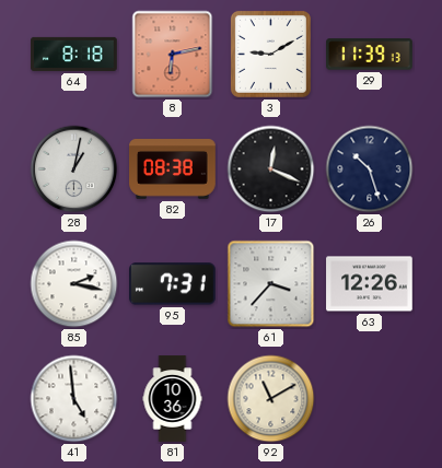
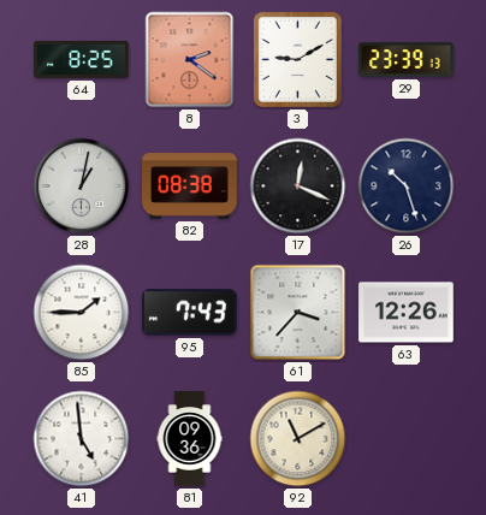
64: 8:18 -> 8:25 (82, 59)
8: 6:13 -> 2:21 (190, 60)
29: 11:39 -> 23:39 (407, 60)
85: 2:17 -> 1:45 (82, 313)
95: 7:31 -> 7:43 (190, 313)
81: 10:36 -> 09:36 (190, 439)
